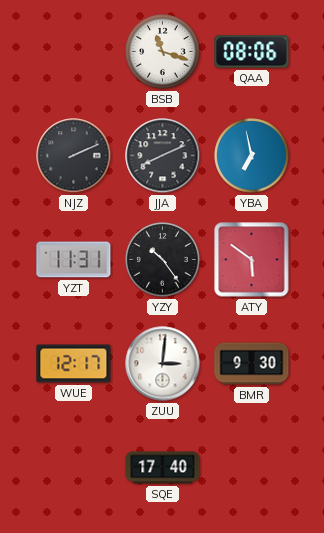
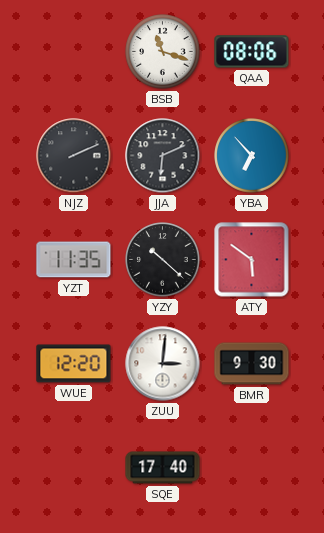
JJA: 8:11 -> 6:11 (163, 156)
YBA: 6:58 -> 6:53 (252, 156)
YZT: 11:31 -> 11:35 (74, 260)
YZY: 10:24 -> 10:22 (163, 260)
WUE: 12:17 -> 12:20 (74, 364)
